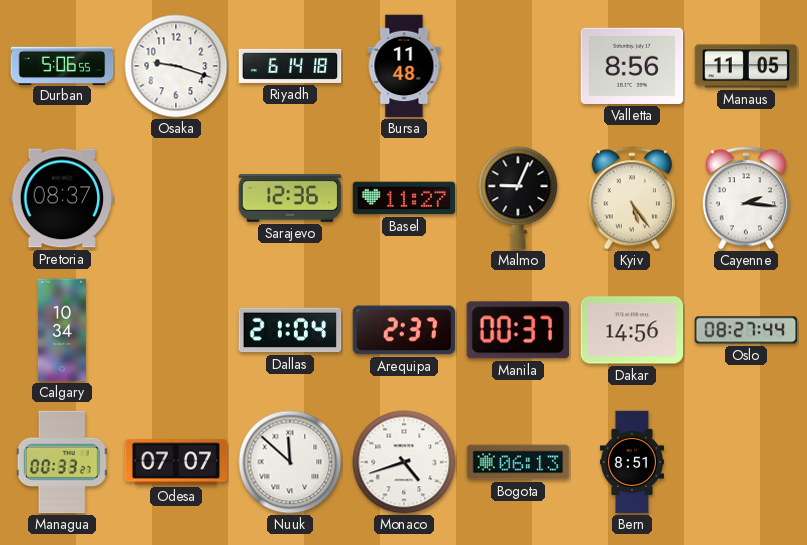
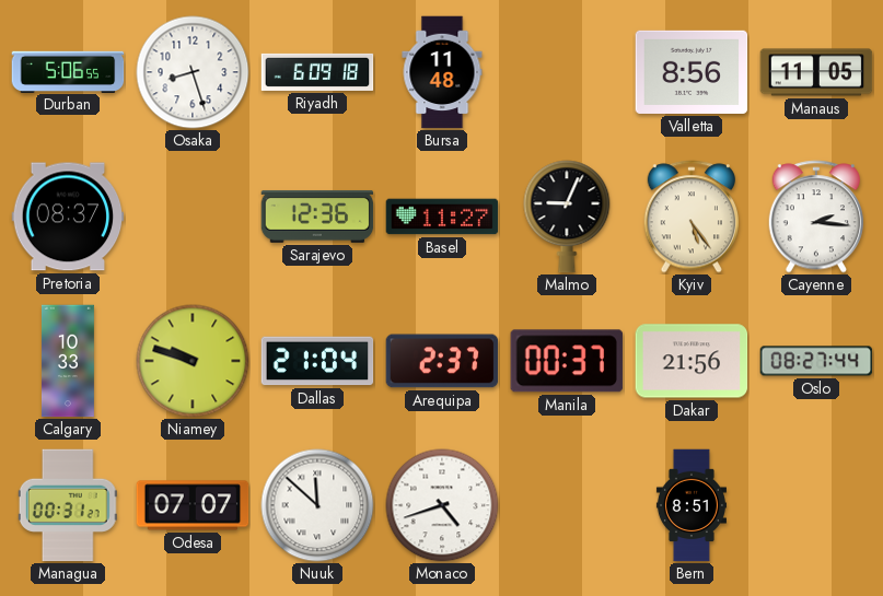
Osaka: 9:18 -> 8:27 (193, 72)
Riyadh: 6:14 -> 6:09 (317, 72)
Calgary: 10:34 -> 10:33 (68, 361)
Niamey: none -> 9:48 (193, 361)
Dakar: 14:56 -> 21:56 (692, 361)
Managua: 00:33 -> 00:31 (68, 505)
Bogota: 06:13 -> none (518, 462)
